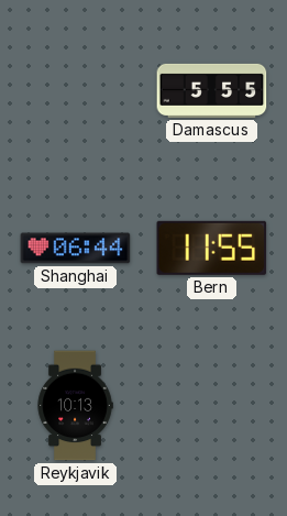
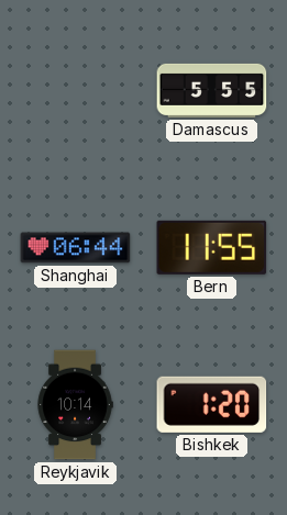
Reykjavik: 10:13 -> 10:14 (75, 405)
Bishkek: none -> 1:20 (212, 404)
